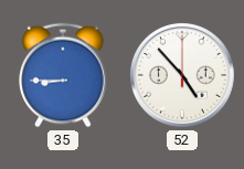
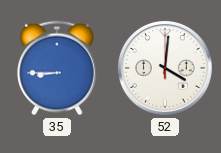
52: 4:53 -> 4:01 (165, 68)
